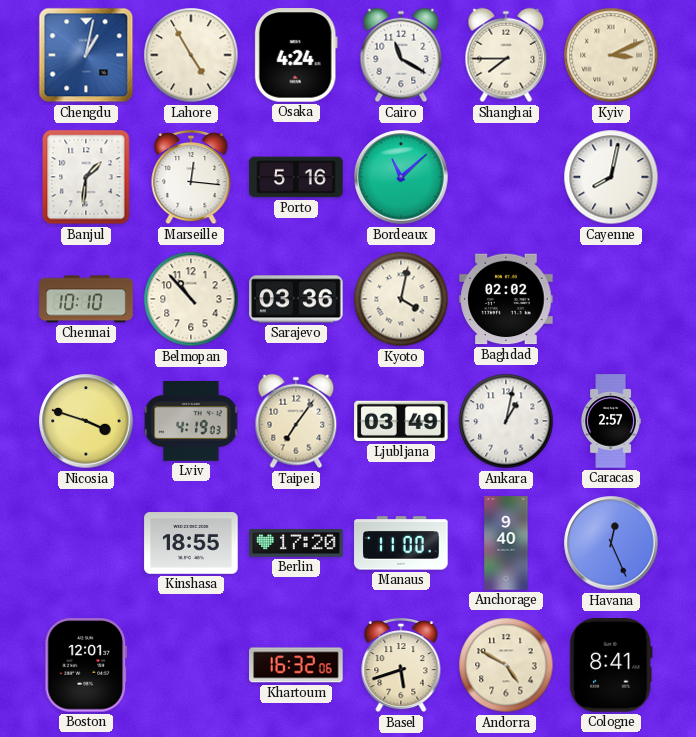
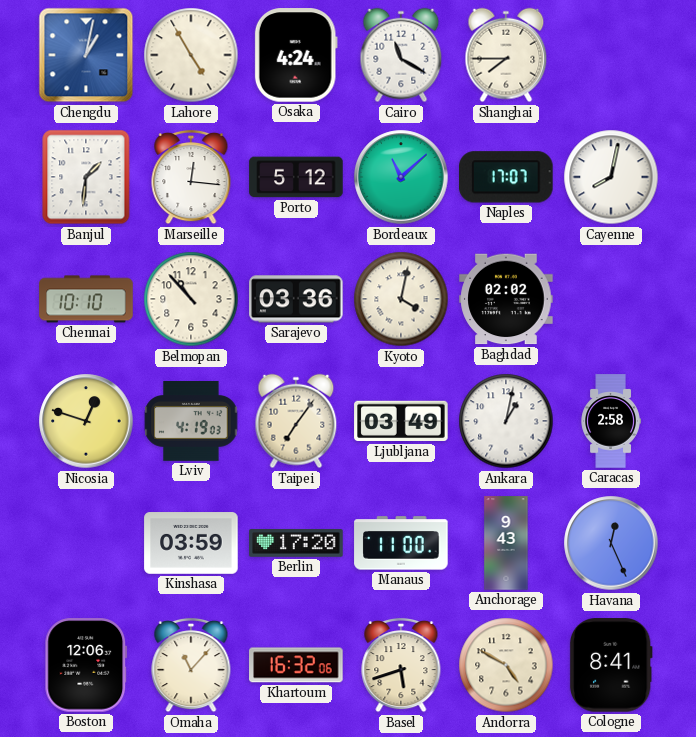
Kyiv: 3:11 -> none (611, 55)
Porto: 5:16 -> 5:12 (296, 177)
Naples: none -> 17:07 (507, 177)
Nicosia: 3:48 -> 12:48 (86, 421)
Caracas: 2:57 -> 2:58 (611, 421)
Kinshasa: 18:55 -> 03:59 (191, 543)
Anchorage: 9:40 -> 9:43 (506, 543)
Boston: 12:01 -> 12:06 (86, 665)
Omaha: none -> 11:07 (191, 665)
